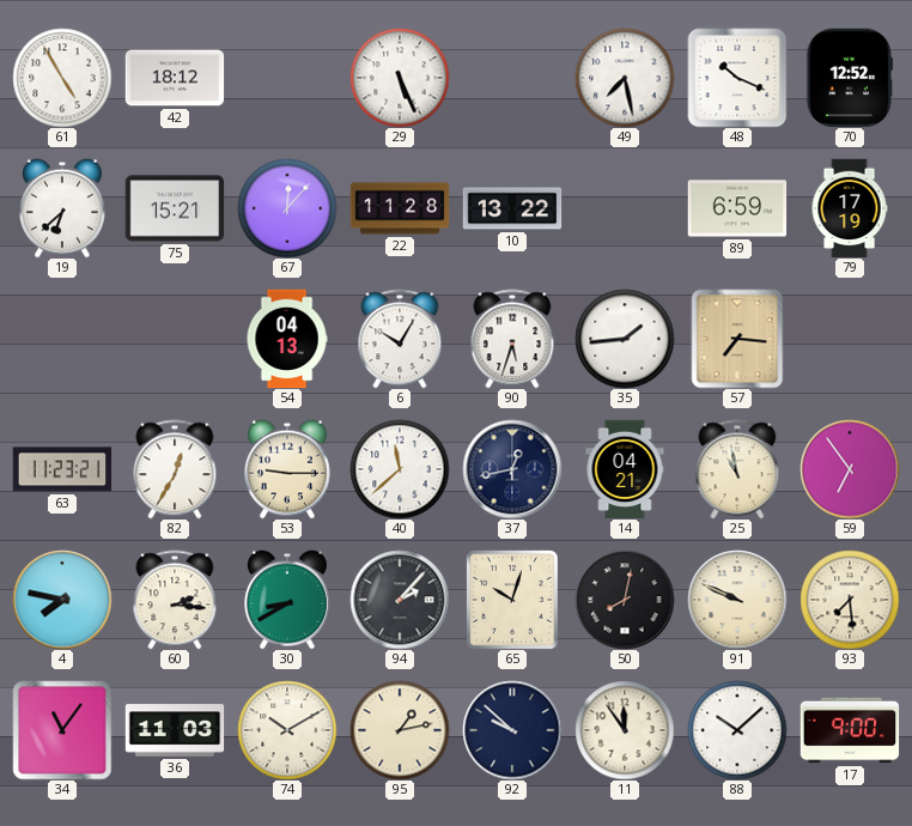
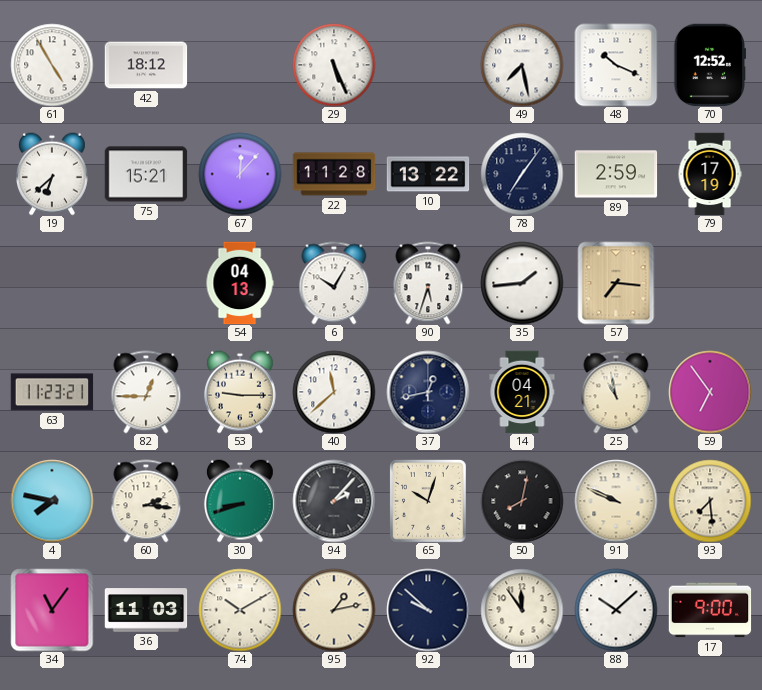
78: none -> 7:06 (522, 174)
89: 6:59 -> 2:59 (616, 174)
82: 12:35 -> 12:45 (146, 392)
30: 8:40 -> 8:42 (240, 501)
